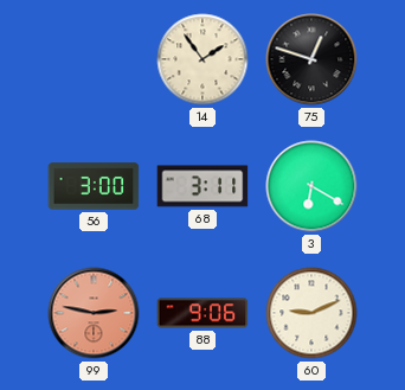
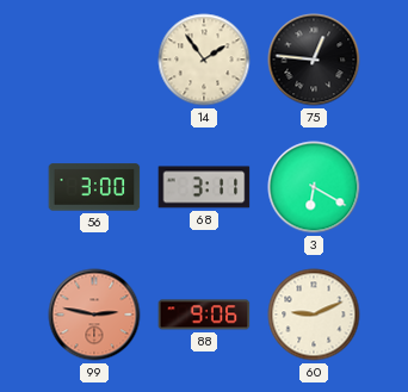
75: 12:48 -> 12:46 (314, 60)
